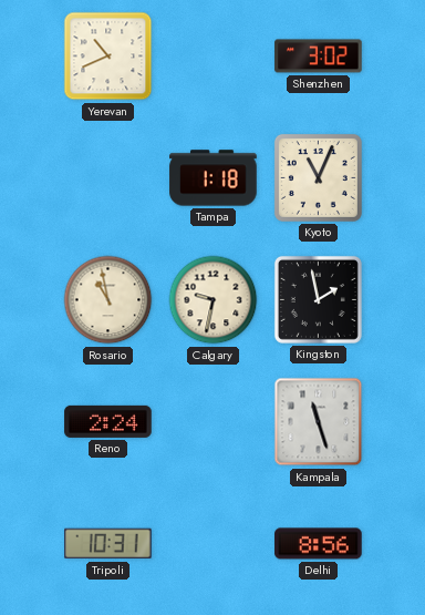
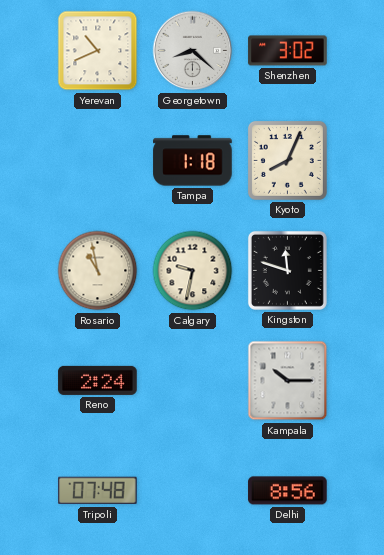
Georgetown: none -> 8:22 (193, 51)
Kyoto: 11:04 -> 8:04 (287, 160)
Kingston: 1:58 -> 11:48 (287, 270)
Kampala: 11:27 -> 10:15 (288, 381)
Tripoli: 10:31 -> 07:48 (98, 491)
